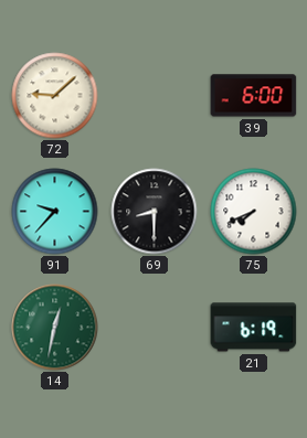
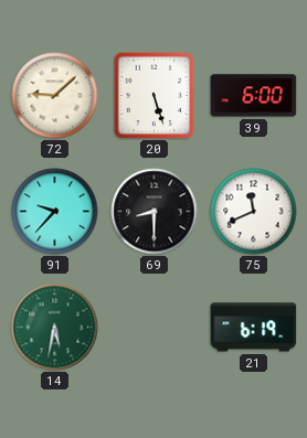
20: none -> 5:27 (155, 95)
75: 7:41 -> 11:41 (254, 212)
14: 12:32 -> 5:32 (55, 328)
